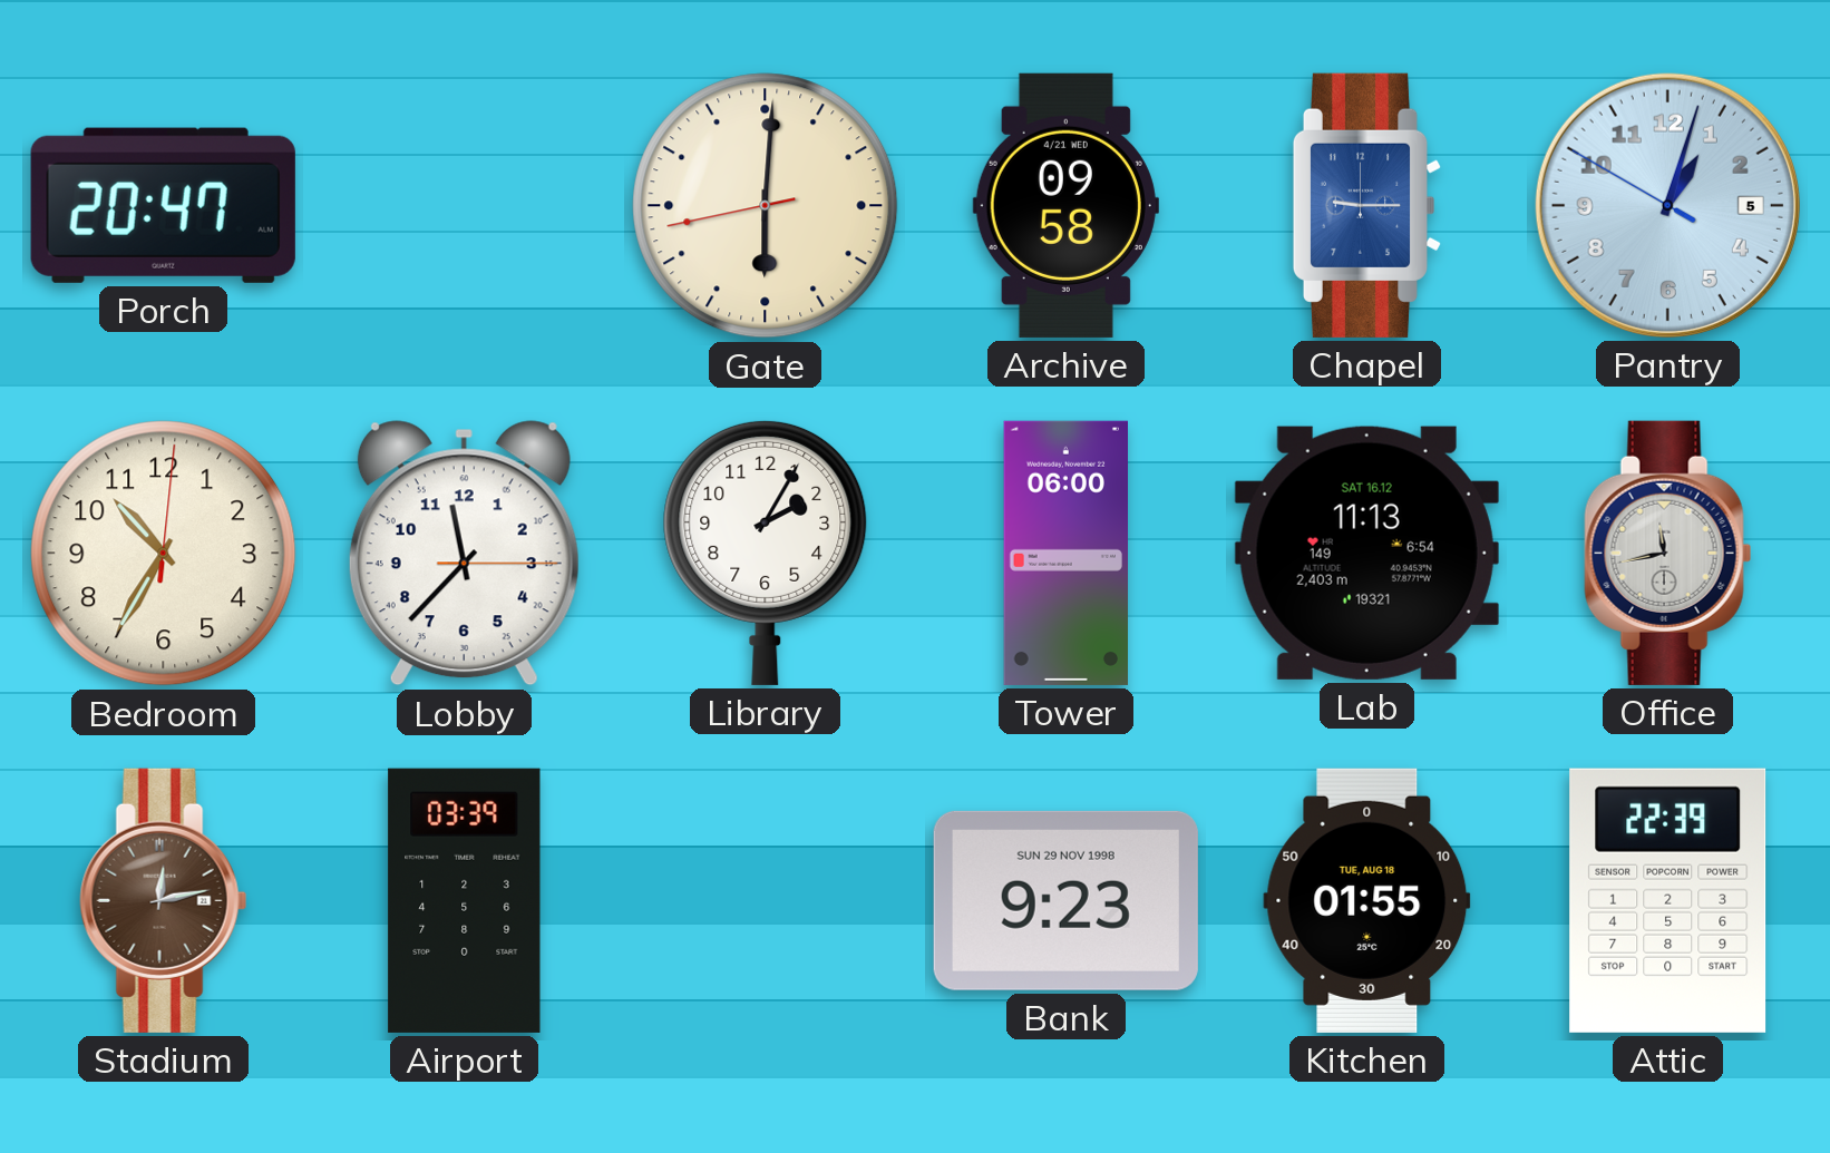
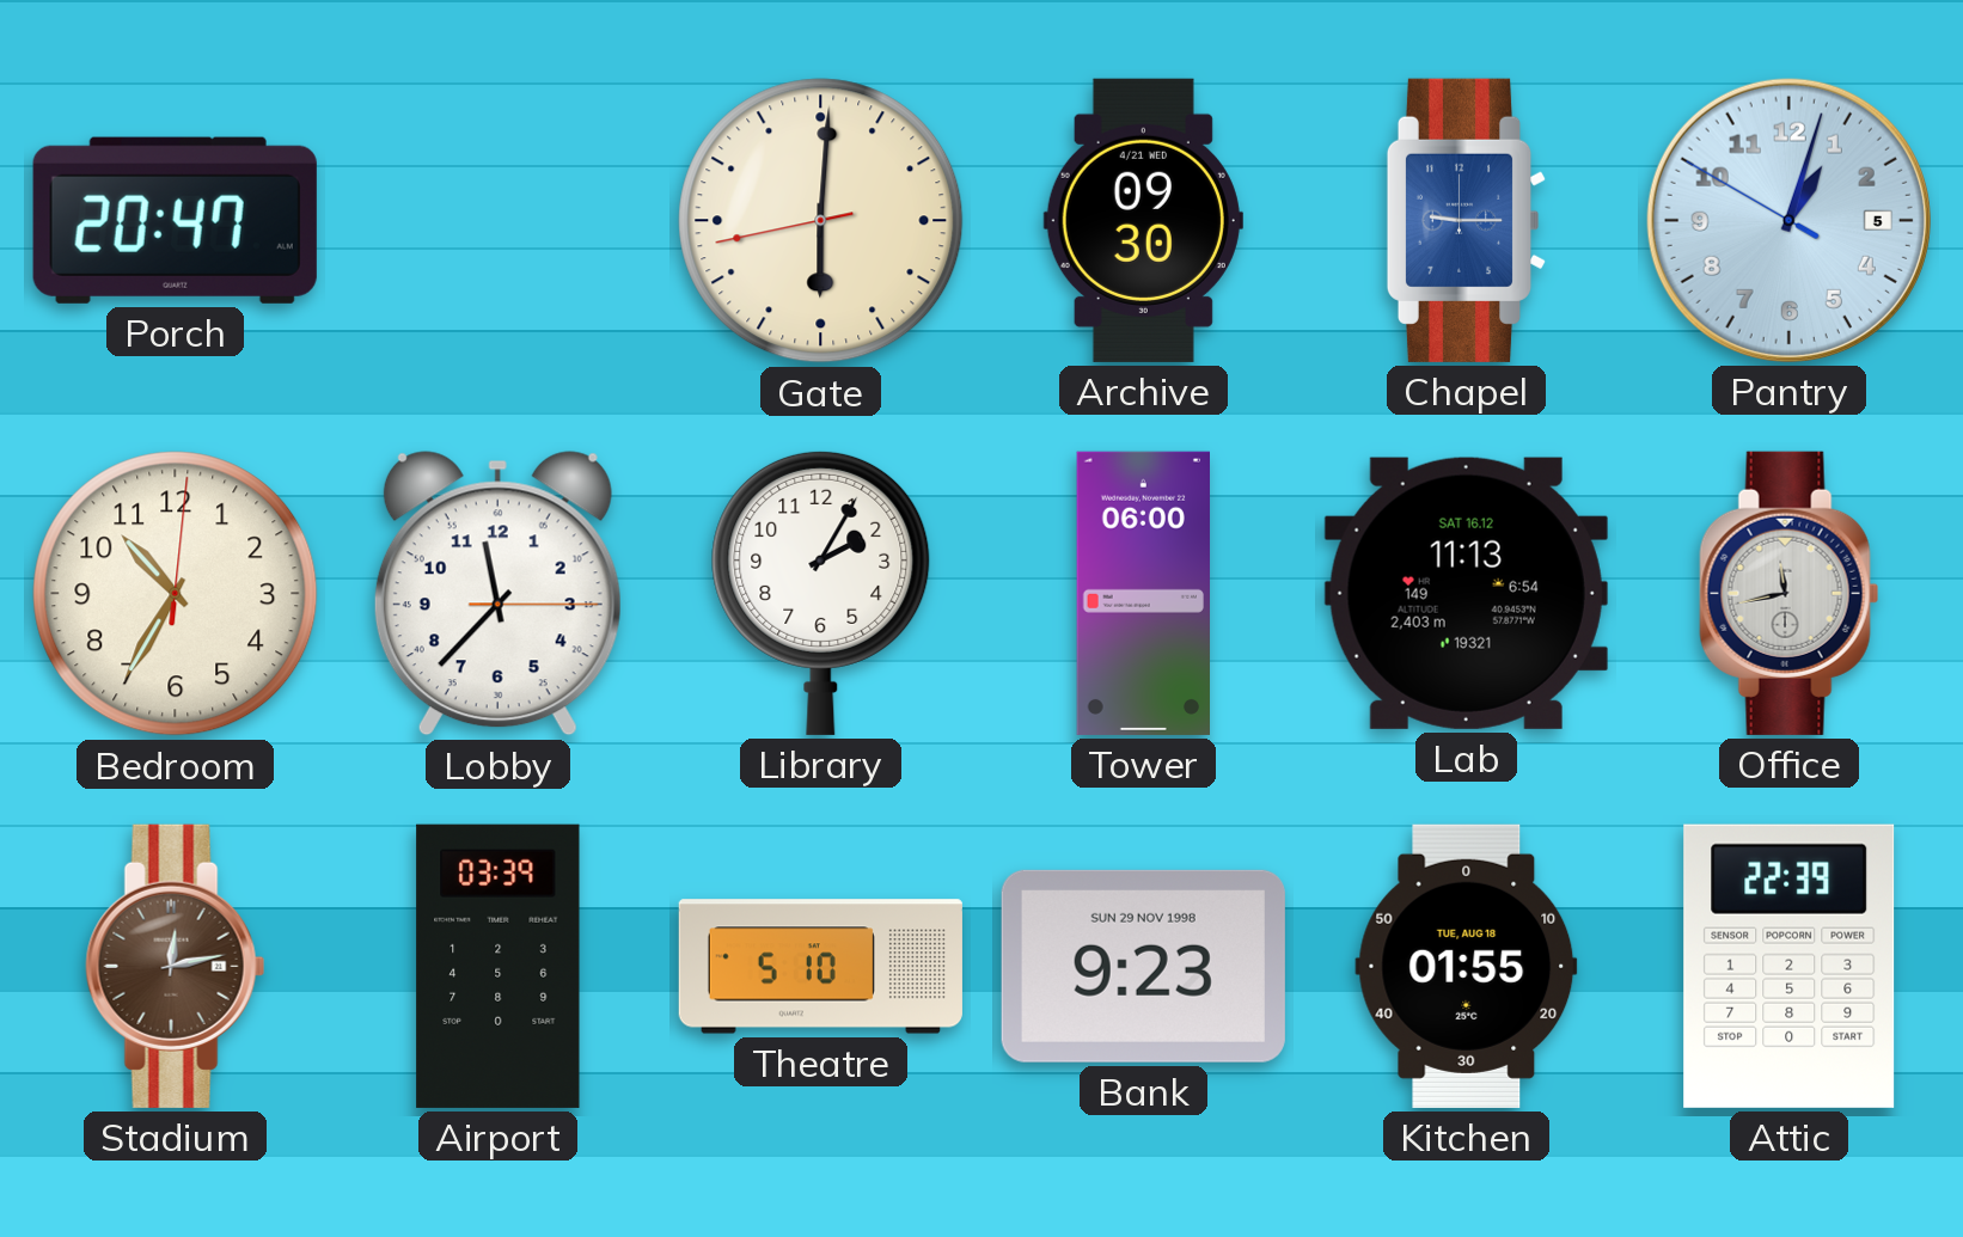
Archive: 09:58 -> 09:30 (1143, 220)
Theatre: none -> 5:10 (820, 967)
